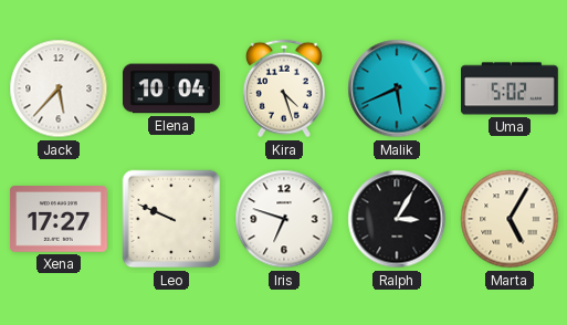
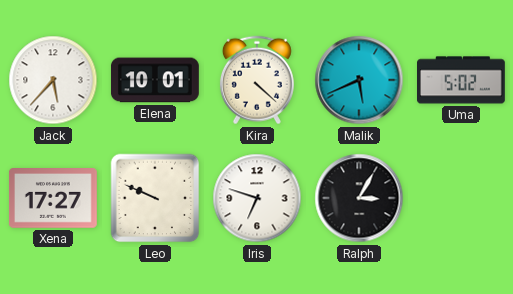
Elena: 10:04 -> 10:01 (155, 80)
Kira: 4:27 -> 4:22 (257, 80)
Marta: 5:05 -> none (510, 219)
